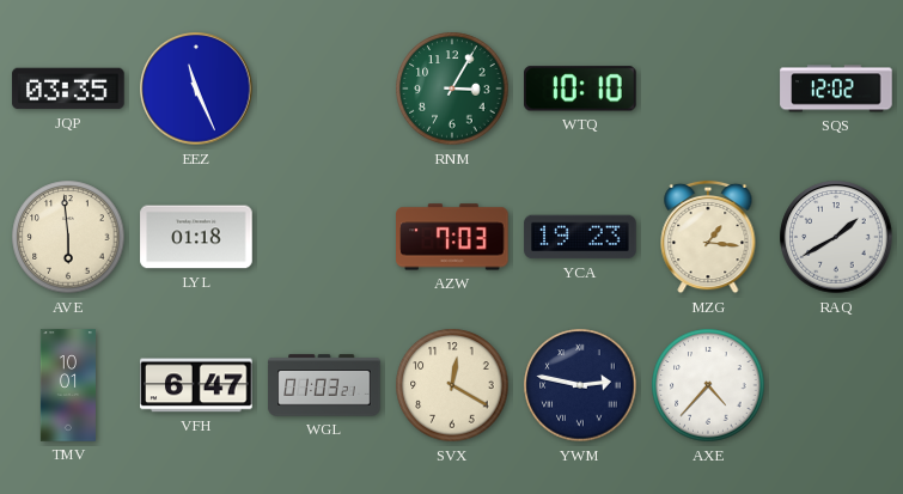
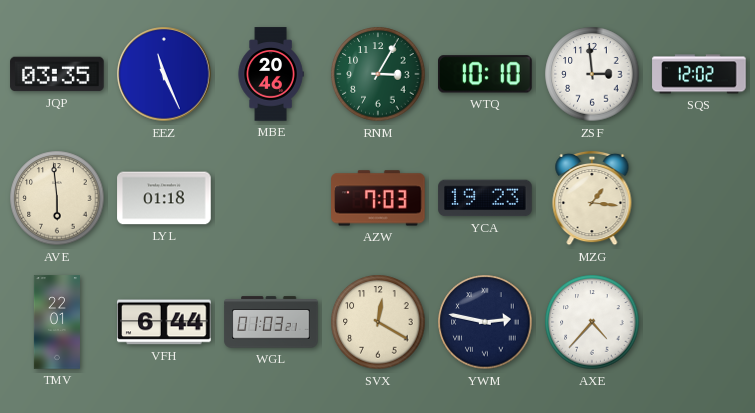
MBE: none -> 20:46 (271, 74)
ZSF: none -> 2:59 (592, 74)
RAQ: 1:40 -> none (836, 237)
TMV: 10:01 -> 22:01 (57, 322)
VFH: 6:47 -> 6:44 (164, 322)
